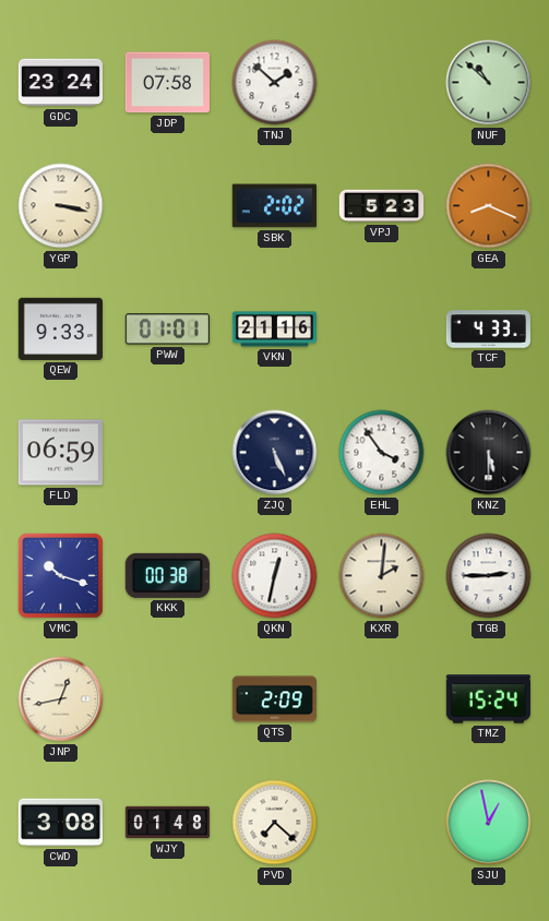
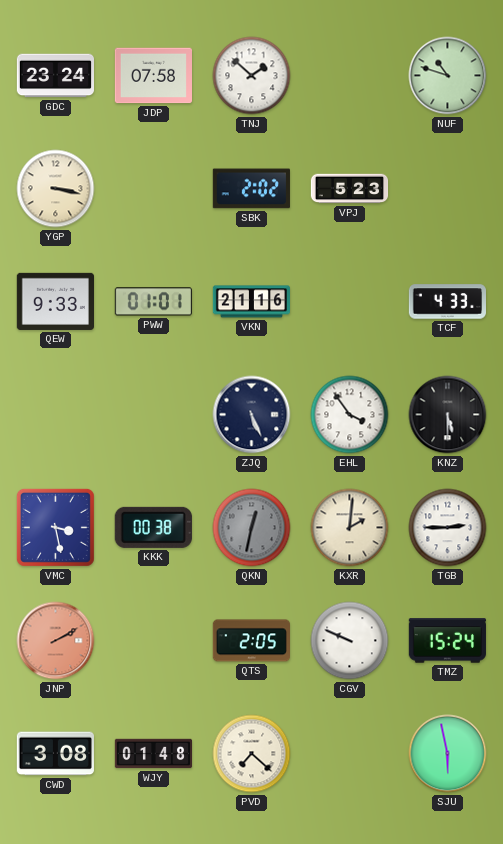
NUF: 10:52 -> 10:48 (448, 76)
GEA: 8:19 -> none (489, 206)
FLD: 06:59 -> none (60, 453)
VMC: 10:18 -> 3:28 (55, 527)
QKN dial: white -> grey (252, 528)
JNP: 12:43 -> 2:10 (56, 641)
JNP dial: cream -> salmon (56, 641)
QTS: 2:09 -> 2:05 (251, 641)
CGV: none -> 9:49 (350, 641)
SJU: 12:58 -> 5:58 (448, 754)
